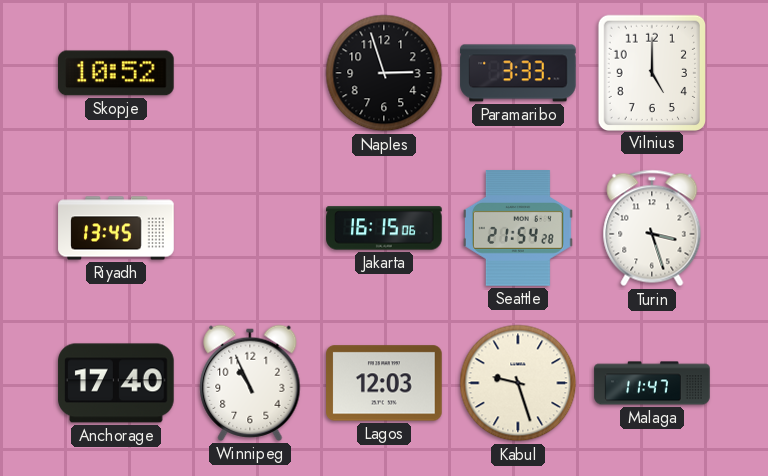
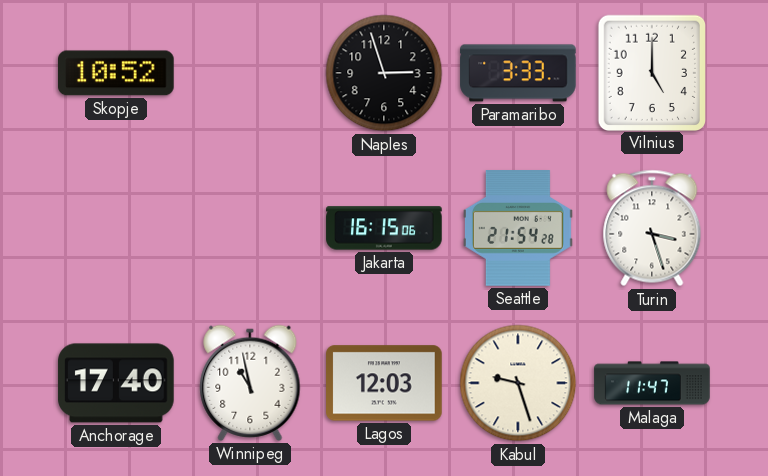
Riyadh: 13:45 -> none (116, 228)
Winnipeg: 10:56 -> 10:58 (250, 383)
